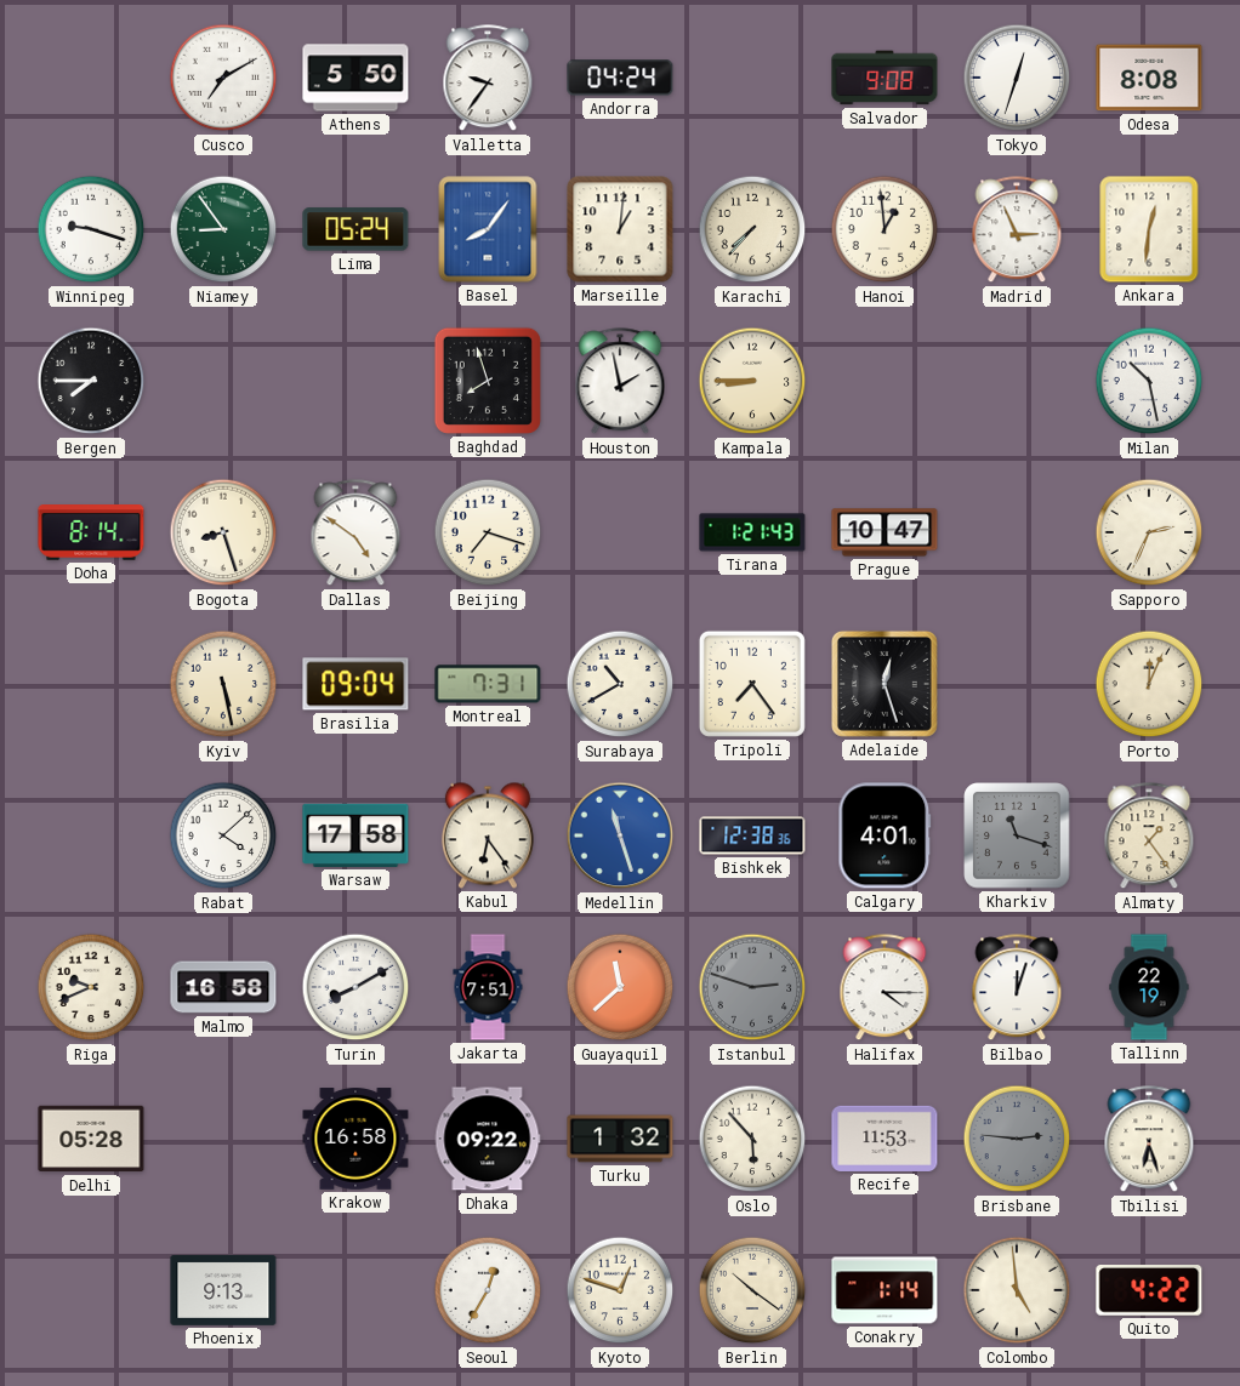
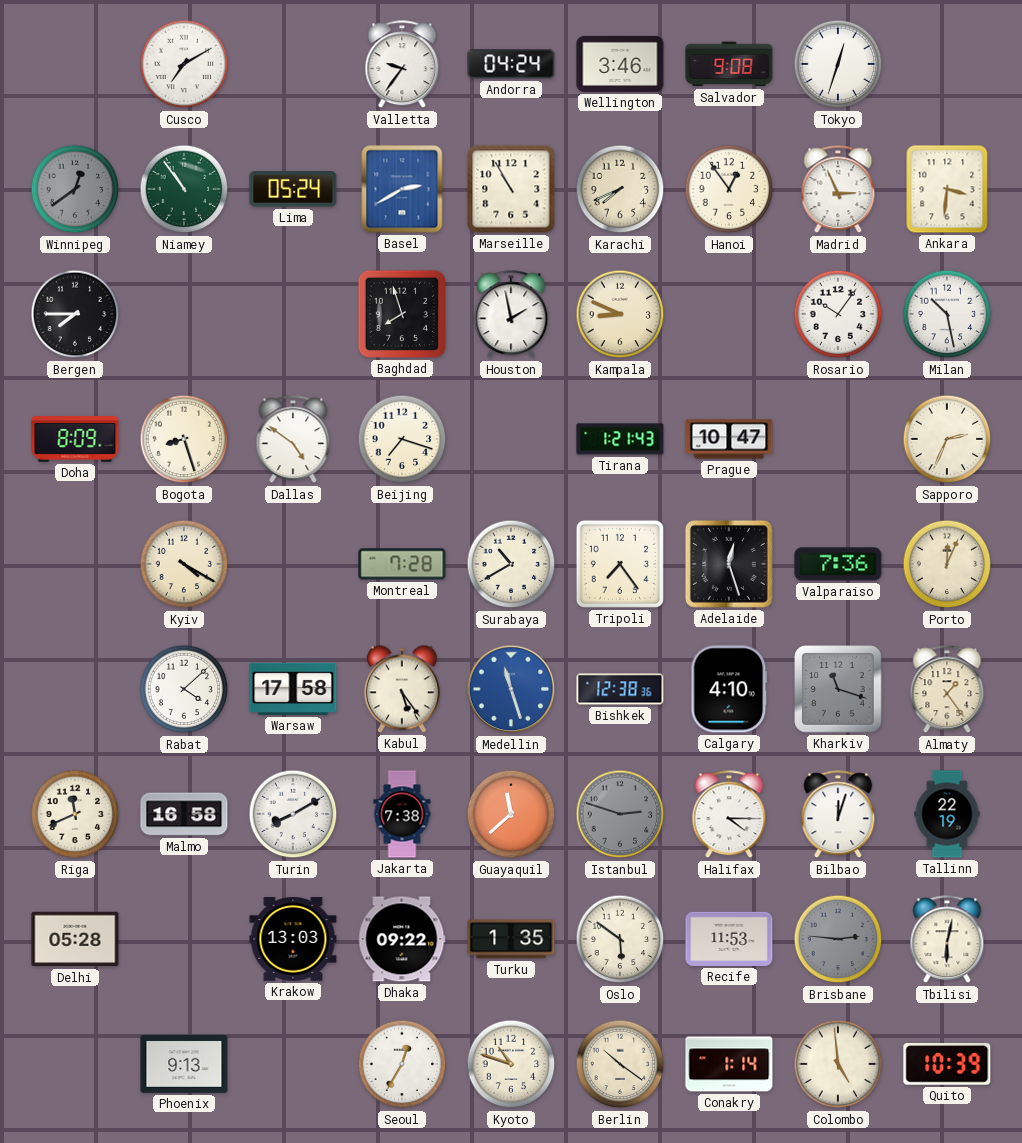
Athens: 5:50 -> none (355, 78)
Wellington: none -> 3:46 (620, 64)
Odesa: 8:08 -> none (1149, 78)
Winnipeg: 9:18 -> 12:39 (75, 189)
Winnipeg dial: white -> grey (75, 189)
Niamey: 8:54 -> 10:54 (184, 189)
Basel: 8:06 -> 2:40 (402, 189)
Marseille: 1:01 -> 10:55 (511, 189)
Karachi: 7:37 -> 7:41 (620, 189)
Hanoi: 12:59 -> 12:54 (729, 189)
Ankara: 12:31 -> 3:31 (947, 189)
Kampala: 8:45 -> 8:49 (620, 314)
Rosario: none -> 10:06 (838, 314)
Doha: 8:14 -> 8:09 (75, 440)
Kyiv: 5:28 -> 4:20 (184, 564)
Brasilia: 09:04 -> none (355, 684)
Montreal: 7:31 -> 7:28 (402, 564)
Valparaiso: none -> 7:36 (838, 564)
Kabul: 6:24 -> 5:24 (402, 689)
Calgary: 4:01 -> 4:10 (729, 689)
Riga: 9:41 -> 11:41 (75, 814)
Jakarta: 7:51 -> 7:38 (402, 814)
Krakow: 16:58 -> 13:03 (293, 939)
Turku: 1:32 -> 1:35 (511, 939)
Oslo: 5:53 -> 5:51 (620, 939)
Tbilisi: 6:27 -> 6:02 (947, 940)
Kyoto: 12:48 -> 10:48 (511, 1064)
Quito: 4:22 -> 10:39 (947, 1065)
